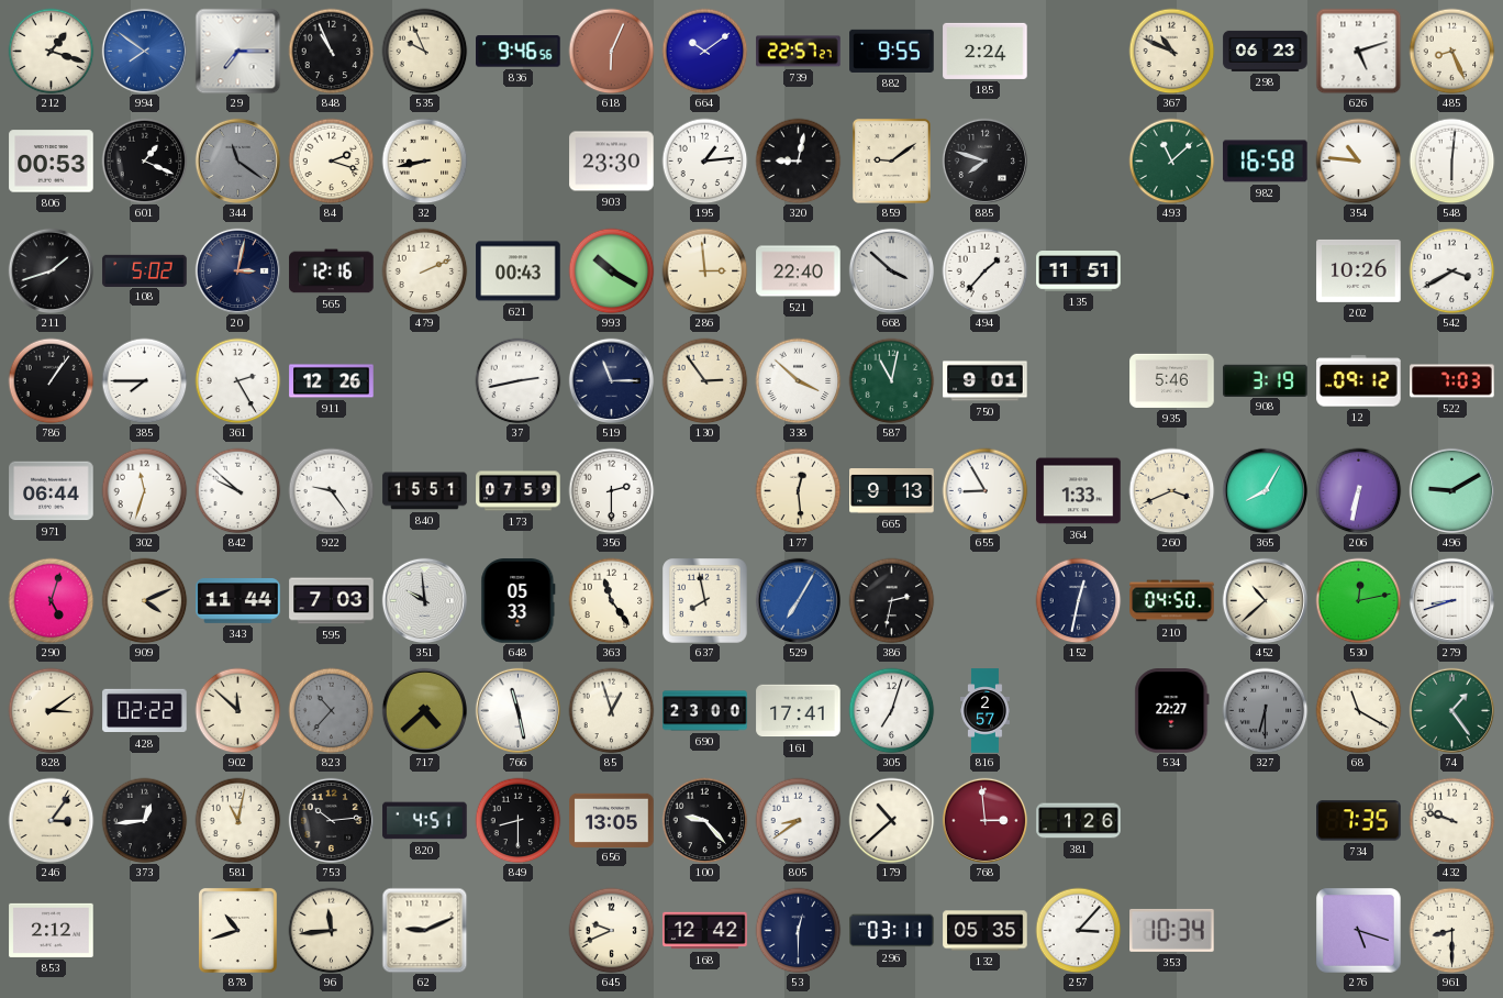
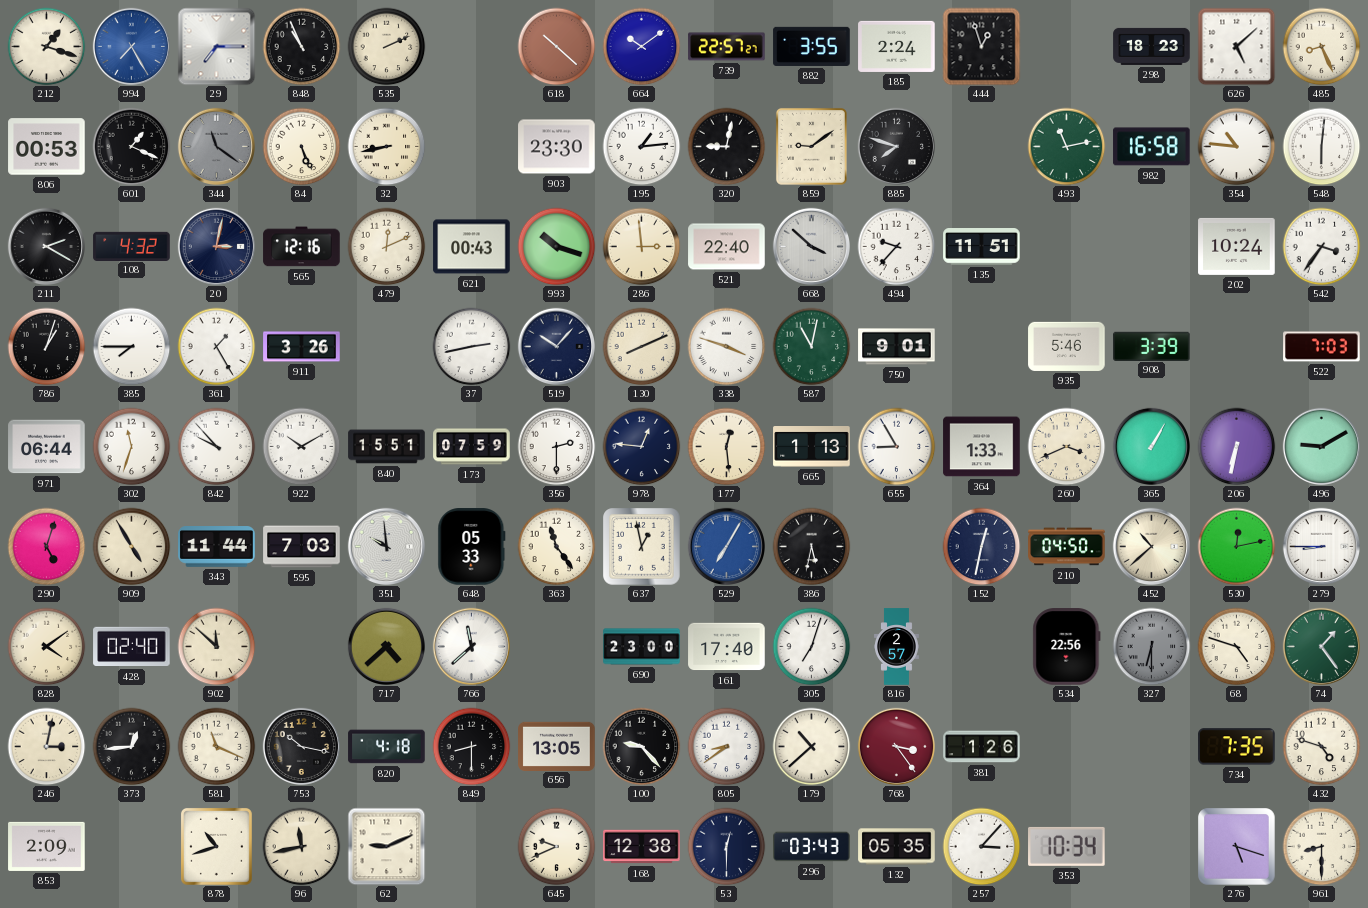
994: 7:51 -> 7:25 (131, 46)
535: 9:56 -> 2:11 (386, 46)
836: 9:46 -> none (519, 52)
618: 6:04 -> 10:22 (556, 46)
882: 9:55 -> 3:55 (812, 46)
444: none -> 12:57 (981, 46)
367: 10:49 -> none (1171, 51)
298: 06:23 -> 18:23 (1152, 46)
626: 5:12 -> 5:08 (1236, 46)
84: 2:18 -> 5:26 (301, 146)
493: 11:08 -> 11:13 (1066, 146)
211: 1:42 -> 2:20 (46, 246)
108: 5:02 -> 4:32 (132, 246)
479: 2:11 -> 12:11 (386, 246)
993: 10:20 -> 10:18 (556, 246)
494: 1:37 -> 9:37 (896, 246)
202: 10:26 -> 10:24 (1237, 246)
542: 3:40 -> 3:36 (1321, 246)
786: 1:06 -> 1:03 (46, 346)
361: 2:25 -> 1:25 (216, 346)
911: 12:26 -> 3:26 (302, 347)
519: 11:15 -> 10:07 (556, 346)
130: 2:54 -> 8:11 (641, 346)
338: 3:52 -> 3:48 (726, 346)
908: 3:19 -> 3:39 (1152, 346)
12: 09:12 -> none (1359, 381)
842: 9:52 -> 9:53 (216, 446)
922: 9:24 -> 10:10 (301, 446)
978: none -> 12:46 (641, 446)
665: 9:13 -> 1:13 (812, 447)
365: 8:05 -> 1:05 (1151, 446)
909: 4:11 -> 4:55 (131, 546)
637: 7:58 -> 12:58 (642, 547)
386: 2:32 -> 5:32 (811, 546)
279: 8:42 -> 8:45 (1321, 546)
828: 3:09 -> 4:09 (46, 646)
428: 02:22 -> 02:40 (132, 647)
823: 10:37 -> none (331, 710)
766: 11:28 -> 11:38 (471, 646)
85: 12:57 -> none (611, 710)
161: 17:41 -> 17:40 (727, 647)
534: 22:27 -> 22:56 (1067, 647)
68: 11:20 -> 4:48 (1236, 646)
246: 3:06 -> 3:02 (46, 746)
581: 11:02 -> 11:19 (216, 746)
753: 10:14 -> 10:17 (301, 746)
820: 4:51 -> 4:18 (387, 747)
768: 2:59 -> 3:24 (896, 746)
432: 9:48 -> 4:48 (1321, 746)
853: 2:12 -> 2:09 (47, 846)
96: 11:44 -> 11:43 (301, 846)
168: 12:42 -> 12:38 (642, 847)
296: 03:11 -> 03:43 (812, 847)
